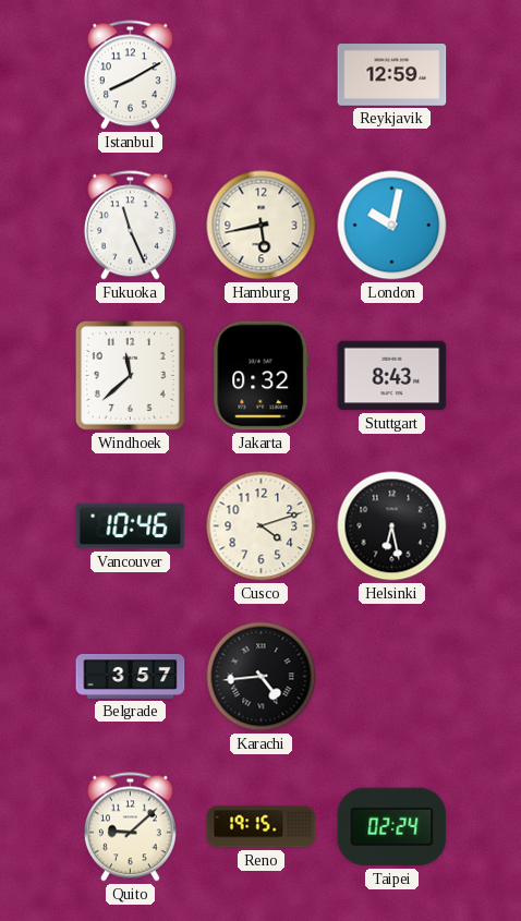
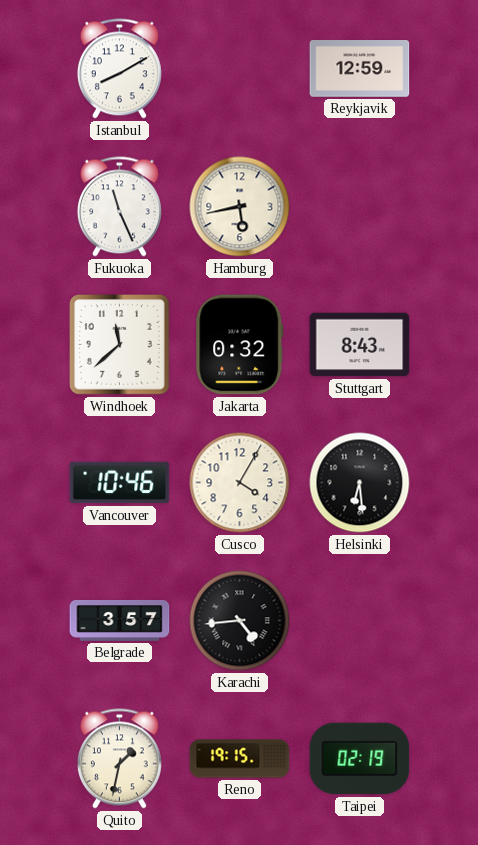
London: 10:02 -> none (392, 226)
Cusco: 4:12 -> 4:05 (240, 483)
Helsinki: 6:28 -> 6:29 (360, 483)
Quito: 9:08 -> 1:32 (119, 759)
Taipei: 02:24 -> 02:19 (360, 759)
